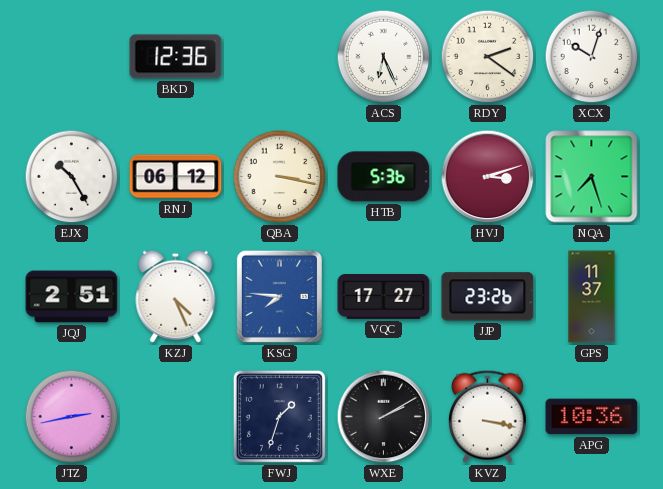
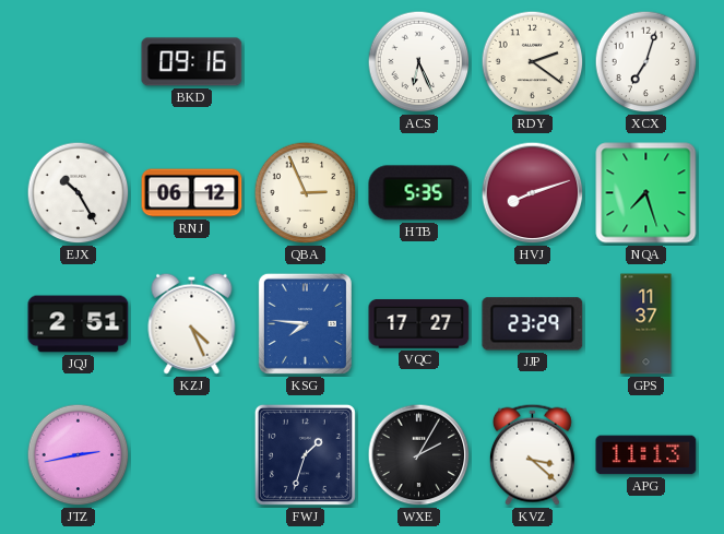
BKD: 12:36 -> 09:16 (192, 62)
XCX: 10:03 -> 7:03 (646, 62)
QBA: 3:17 -> 2:56 (306, 193)
HTB: 5:36 -> 5:35 (419, 193)
HVJ: 3:12 -> 8:12 (533, 193)
JJP: 23:26 -> 23:29 (533, 324)
WXE: 2:10 -> 2:05 (419, 455)
KVZ: 3:17 -> 3:22 (532, 454)
APG: 10:36 -> 11:13 (646, 455)
